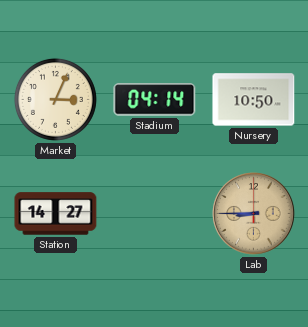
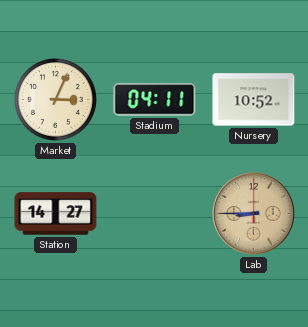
Stadium: 04:14 -> 04:11 (155, 100)
Nursery: 10:50 -> 10:52 (254, 100)
